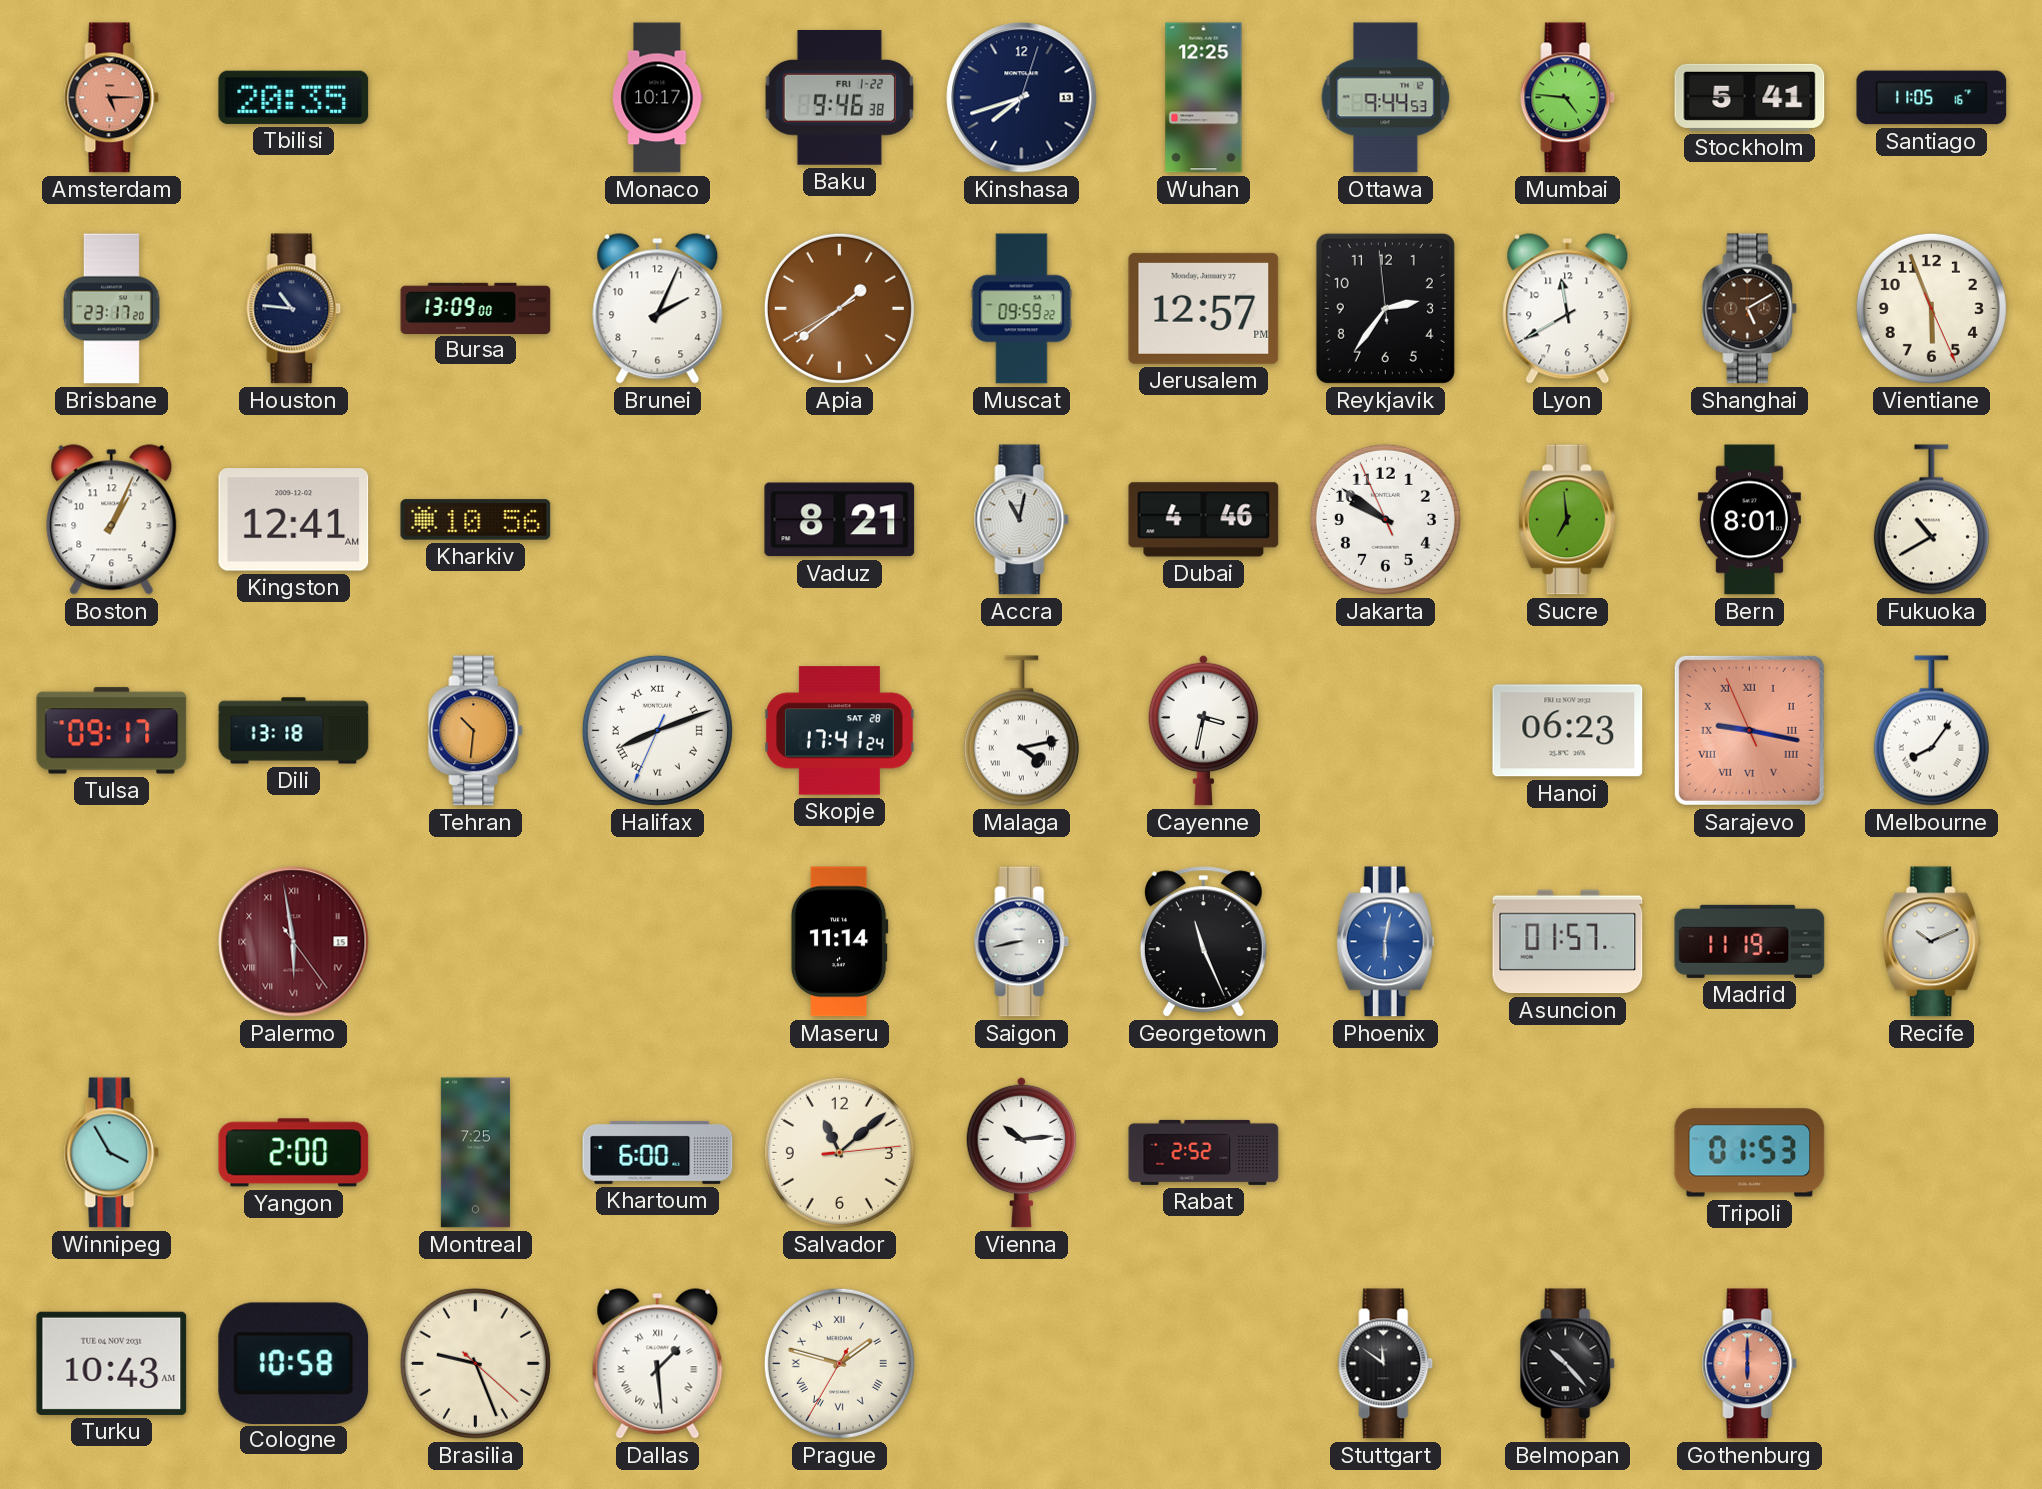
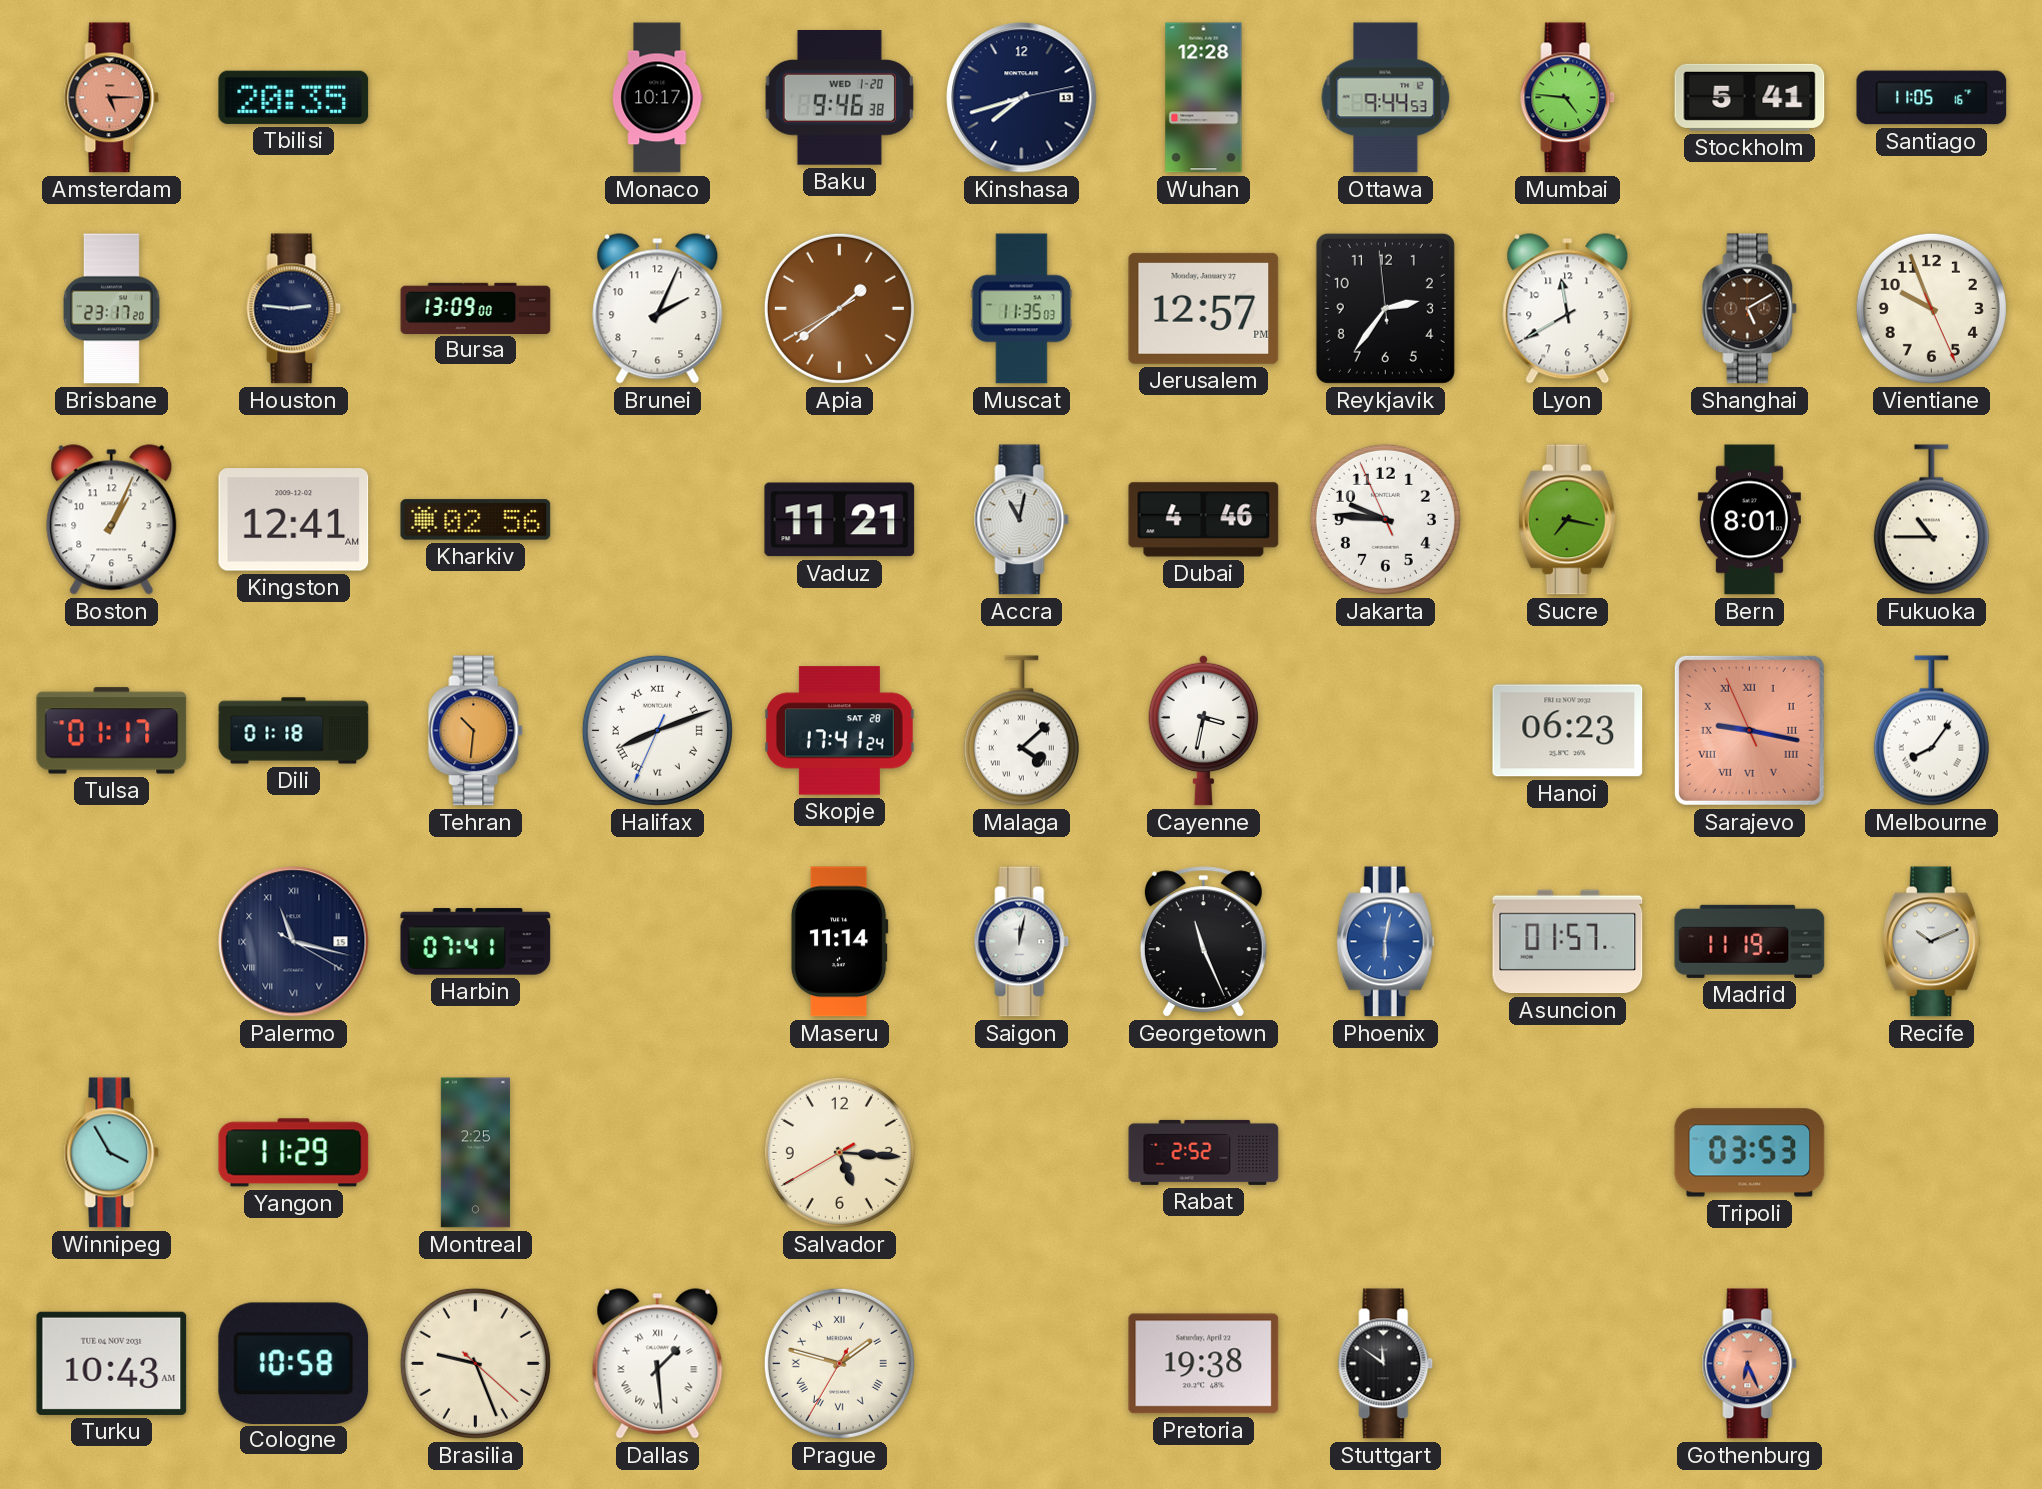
Baku date: FRI 1-22 -> WED 1-20 (839, 98)
Kinshasa: 7:42:03 -> 7:42:13 (1022, 98)
Wuhan: 12:25 -> 12:28 (1204, 98)
Houston: 10:46 -> 2:46 (294, 309)
Muscat: 09:59 -> 11:35 (1022, 309)
Vientiane: 5:56 -> 9:56 (1931, 308)
Kharkiv: 10:56 -> 02:56 (476, 520)
Vaduz: 8:21 -> 11:21 (840, 520)
Jakarta: 9:50 -> 9:45 (1385, 519)
Sucre: 6:59 -> 7:17 (1567, 520)
Fukuoka: 10:40 -> 10:45 (1931, 520)
Tulsa: 09:17 -> 01:17 (112, 731)
Dili: 13:18 -> 01:18 (294, 731)
Malaga: 4:13 -> 4:08 (1021, 731)
Palermo: 5:58 -> 11:17 (294, 942)
Palermo dial: burgundy -> navy (294, 942)
Harbin: none -> 07:41 (476, 942)
Saigon: 8:43 -> 12:02 (1022, 942)
Yangon: 2:00 -> 11:29 (294, 1153)
Montreal: 7:25 -> 2:25 (475, 1153)
Khartoum: 6:00 -> none (658, 1152)
Salvador: 11:08 -> 5:15 (839, 1152)
Vienna: 10:14 -> none (1022, 1152)
Tripoli: 01:53 -> 03:53 (1750, 1153)
Pretoria: none -> 19:38 (1204, 1364)
Belmopan: 10:23 -> none (1568, 1364)
Gothenburg: 6:00 -> 6:26 (1750, 1364)
